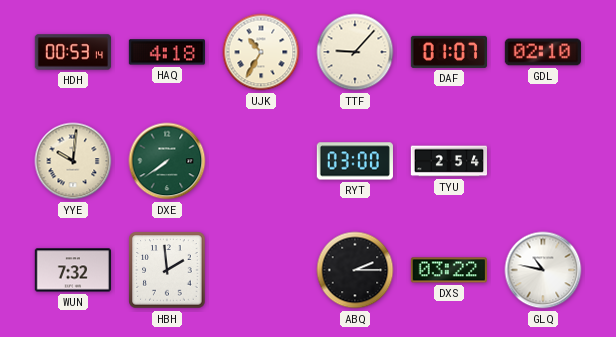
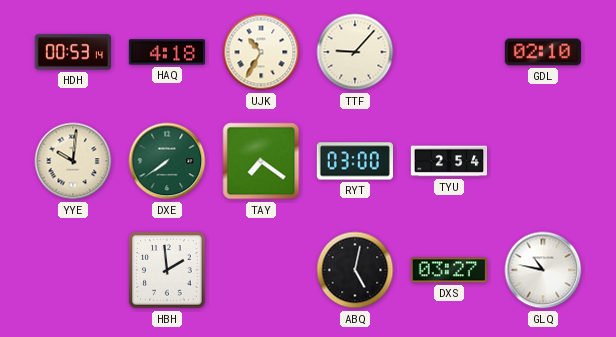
DAF: 01:07 -> none (448, 52)
TAY: none -> 7:21 (261, 161)
WUN: 7:32 -> none (72, 270)
ABQ: 2:15 -> 5:02 (355, 270)
DXS: 03:22 -> 03:27 (449, 270)
